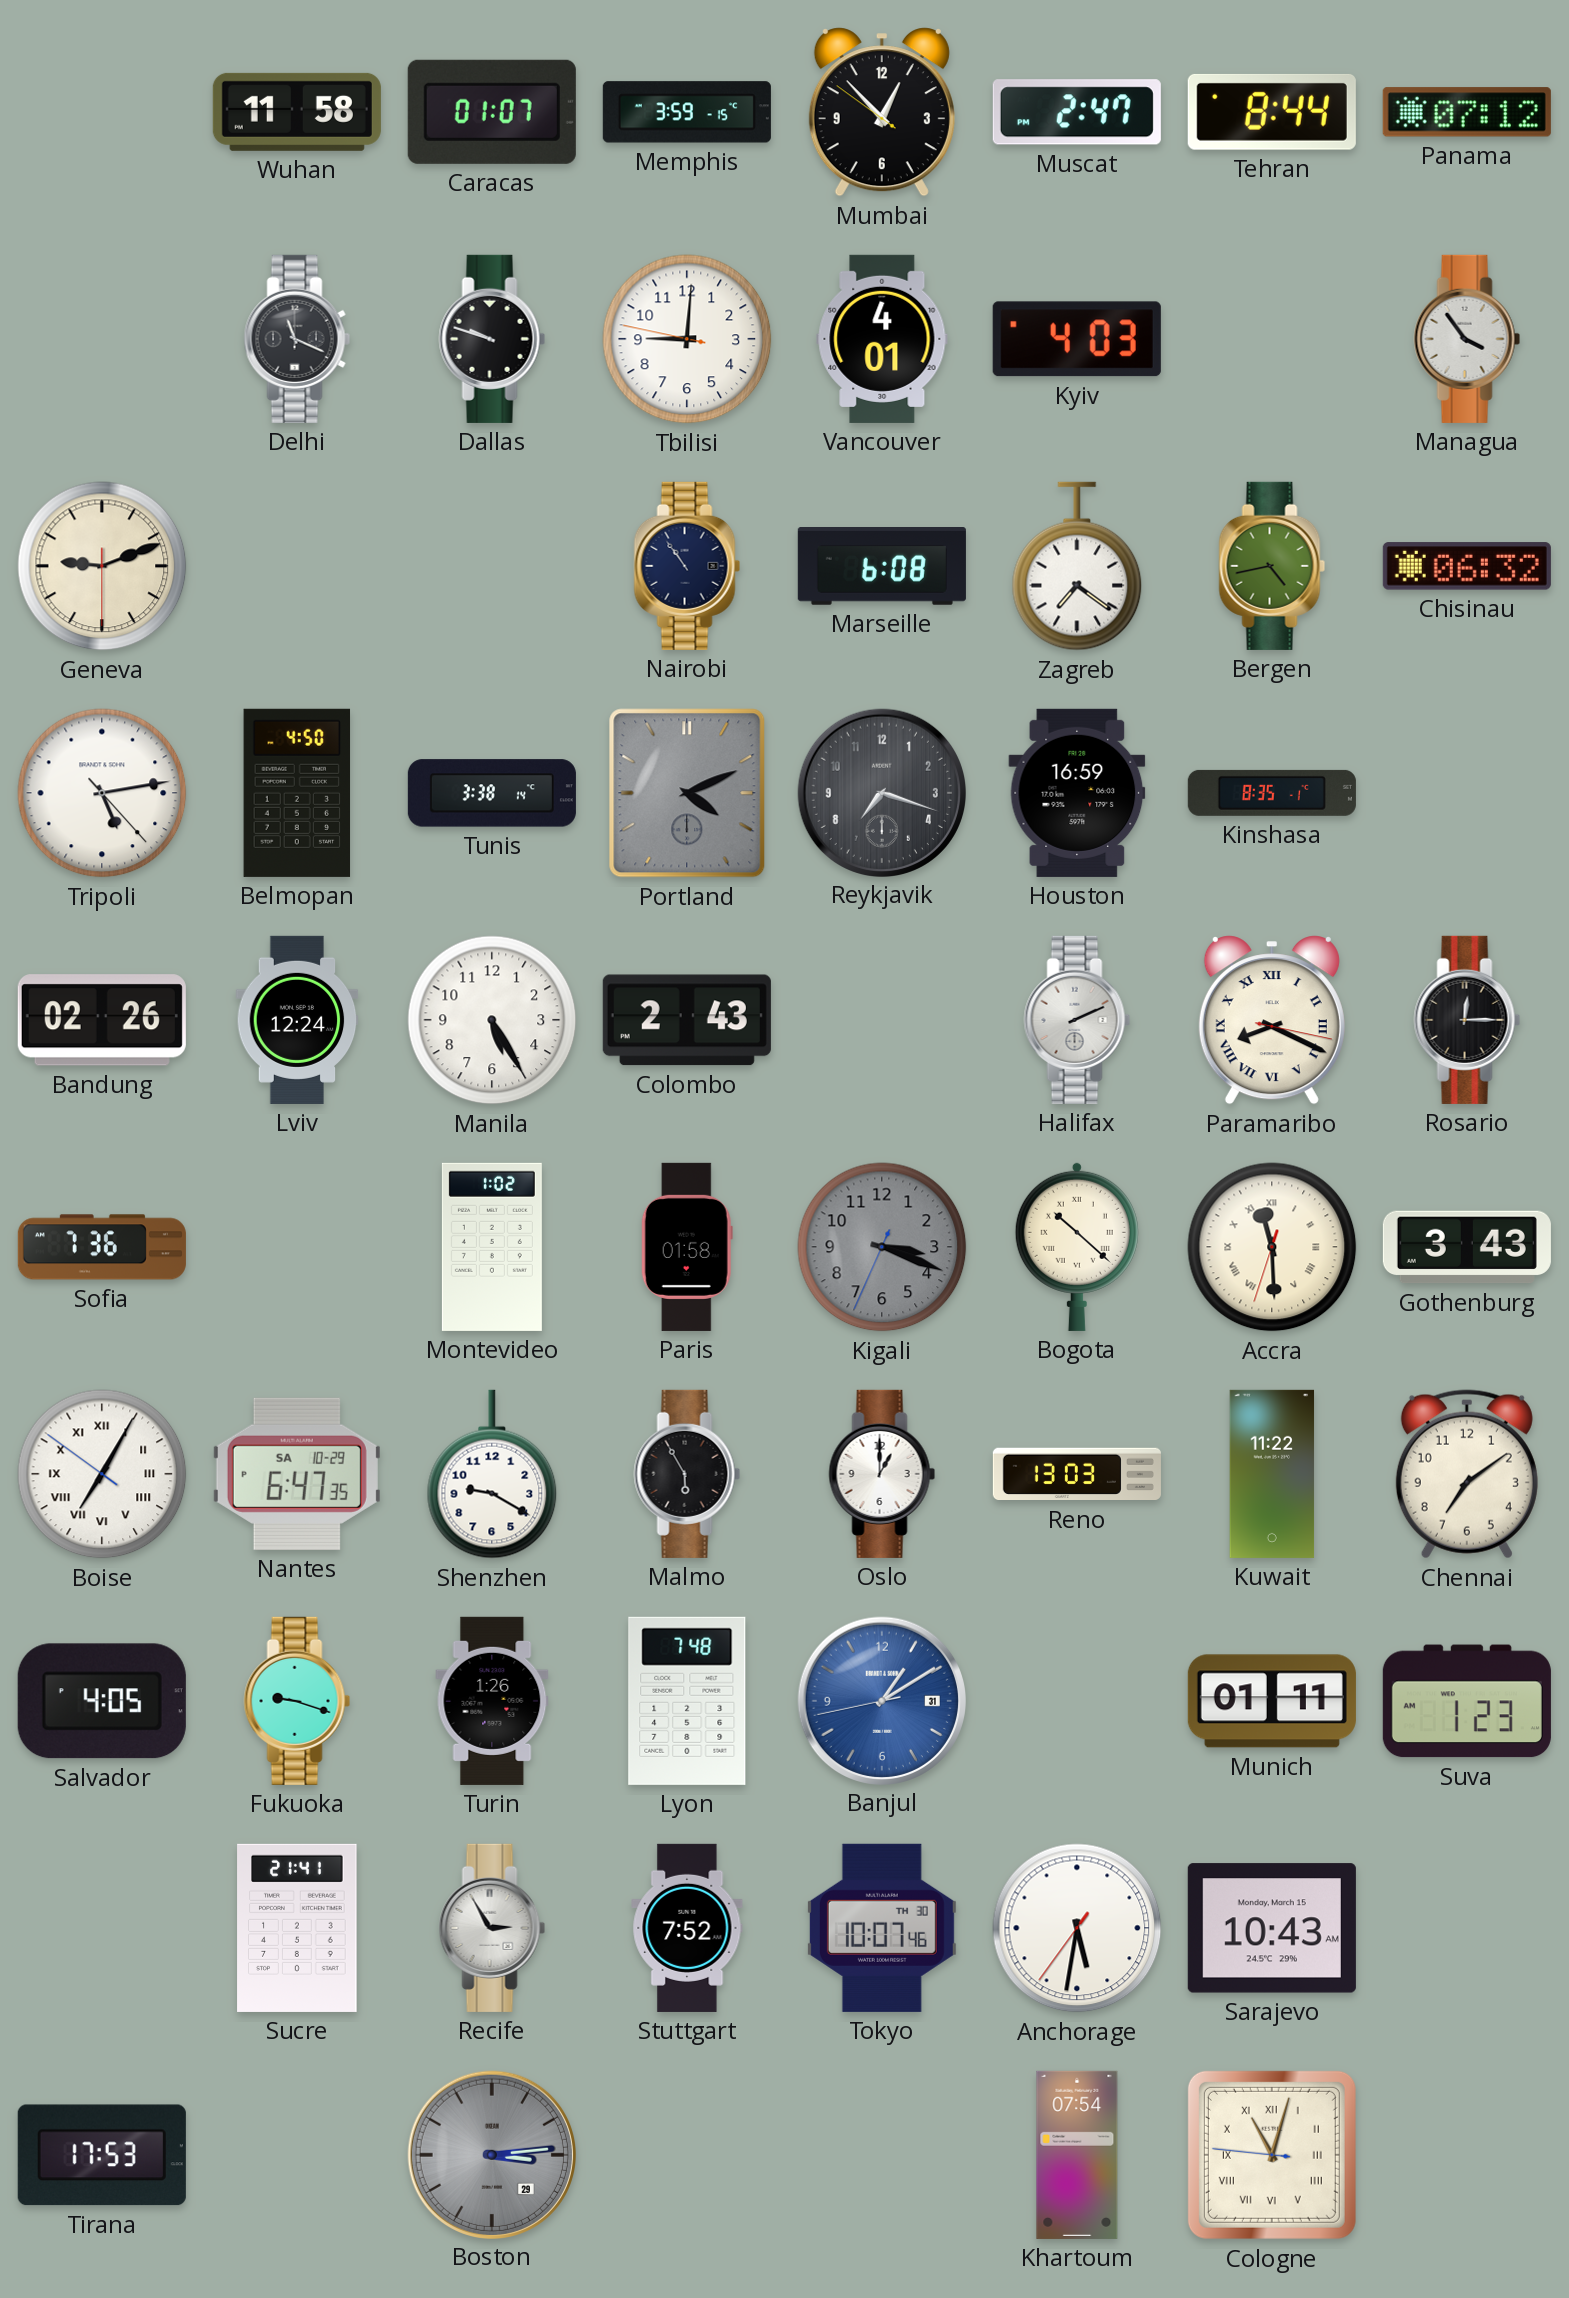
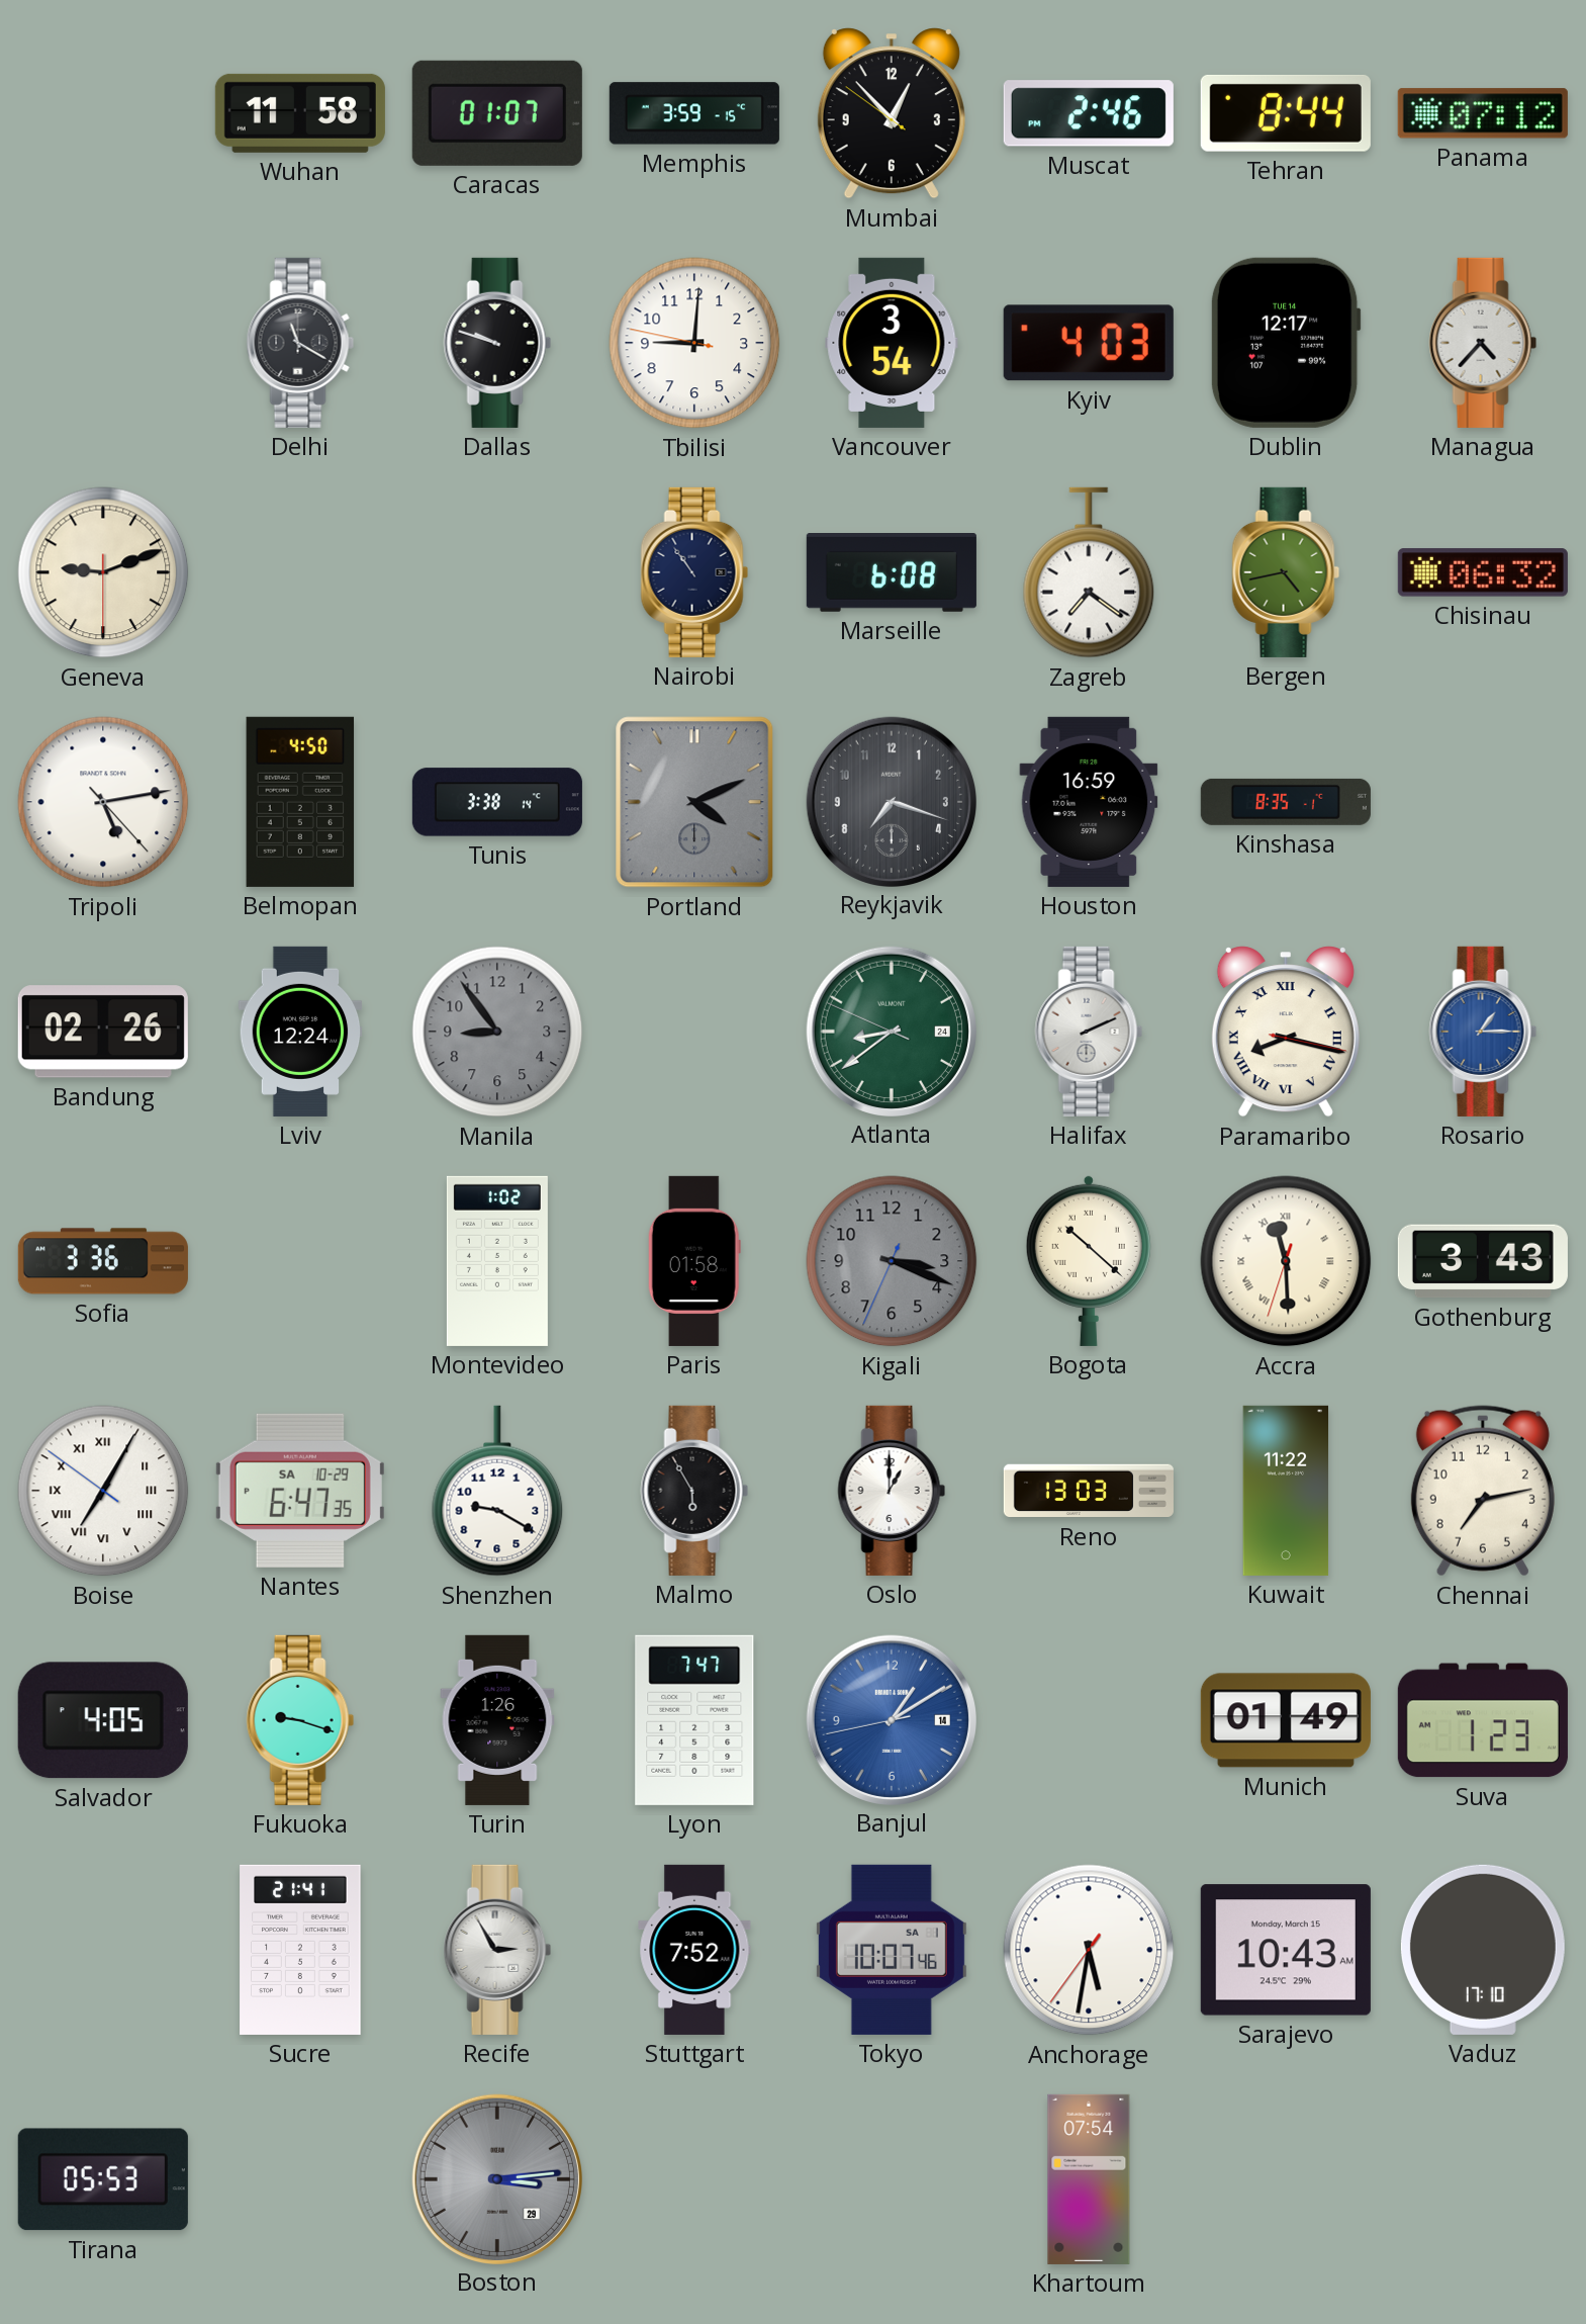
Muscat: 2:47 -> 2:46 (1089, 113)
Delhi: 11:19 -> 11:20 (300, 343)
Vancouver: 4:01 -> 3:54 (892, 343)
Dublin: none -> 12:17 (1286, 343)
Managua: 3:54 -> 4:37 (1483, 343)
Manila: 5:25 -> 8:54 (497, 1032)
Manila dial: white -> grey (497, 1032)
Colombo: 2:43 -> none (687, 1020)
Atlanta: none -> 8:38 (891, 1031)
Paramaribo: 8:19 -> 8:17 (1286, 1032)
Rosario: 12:15 -> 1:15 (1483, 1032)
Rosario dial: black -> blue (1483, 1032)
Sofia: 7:36 -> 3:36 (103, 1261)
Chennai: 7:09 -> 7:13 (1483, 1491)
Lyon: 7:48 -> 7:47 (694, 1720)
Banjul date: 31 -> 14 (891, 1719)
Munich: 01:11 -> 01:49 (1286, 1720)
Tokyo date: TH 30 -> SA 1 (892, 1950)
Vaduz: none -> 17:10 (1483, 1950)
Tirana: 17:53 -> 05:53 (103, 2179)
Cologne: 11:02 -> none (1272, 2155)
